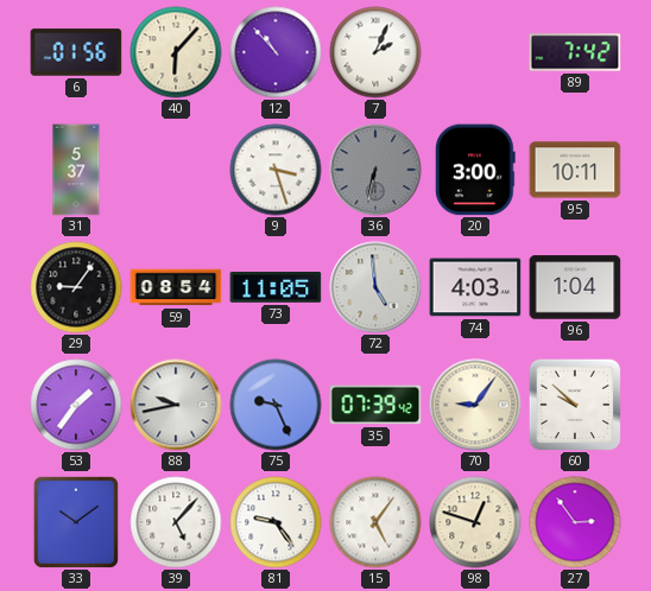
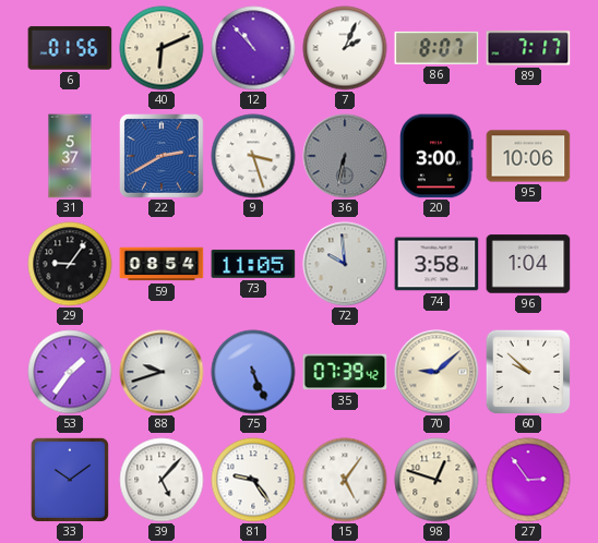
40: 6:07 -> 6:11 (162, 48)
86: none -> 8:07 (436, 48)
89: 7:42 -> 7:17 (528, 48)
22: none -> 2:40 (162, 156)
95: 10:11 -> 10:06 (528, 156)
72: 4:59 -> 9:59 (345, 264)
74: 4:03 -> 3:58 (436, 264)
88: 9:43 -> 9:42 (162, 372)
75: 9:26 -> 5:26 (253, 372)
70: 9:06 -> 9:08 (436, 372)
